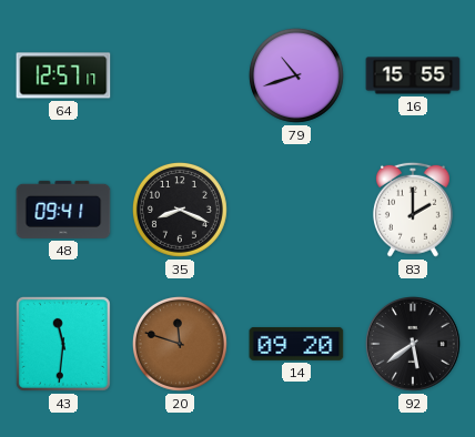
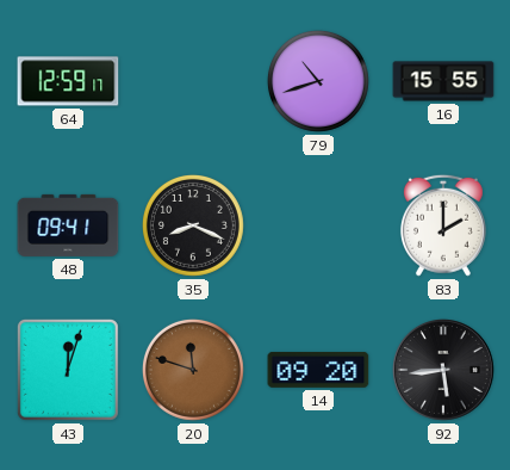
64: 12:57 -> 12:59 (68, 81)
43: 11:31 -> 12:03 (68, 370)
92: 5:39 -> 5:44 (444, 371)
